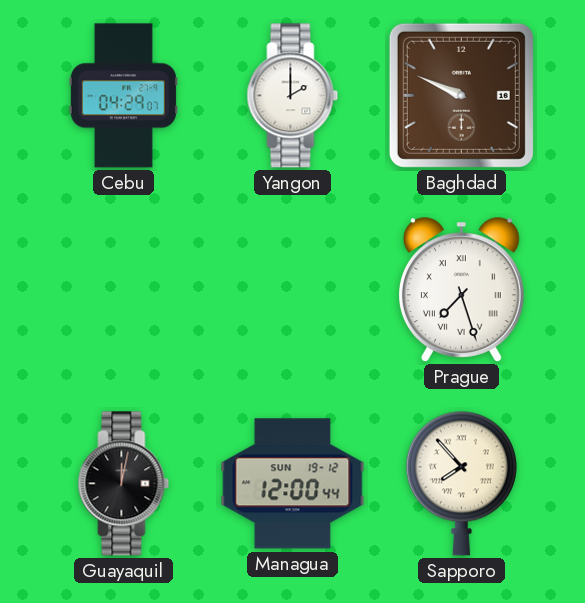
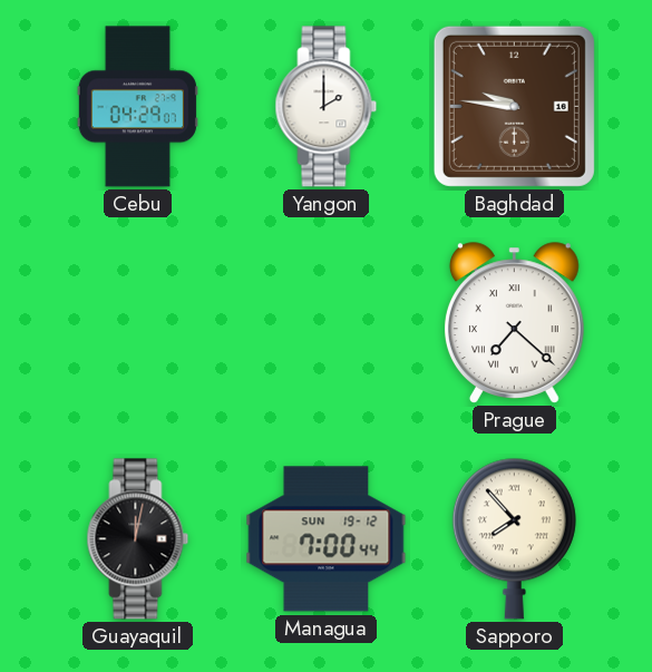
Baghdad: 9:49 -> 9:46 (514, 106)
Prague: 7:27 -> 7:22 (514, 323)
Managua: 12:00 -> 7:00 (327, 539)
